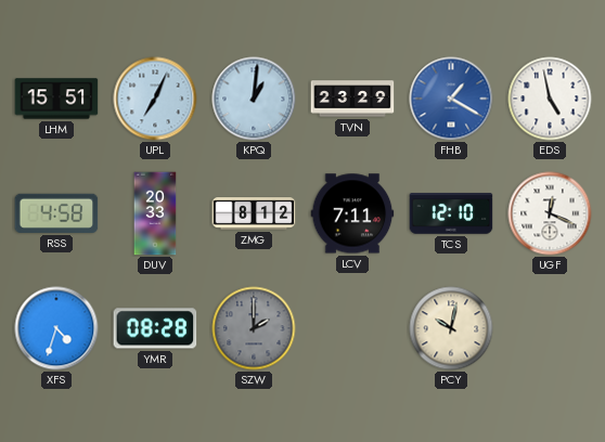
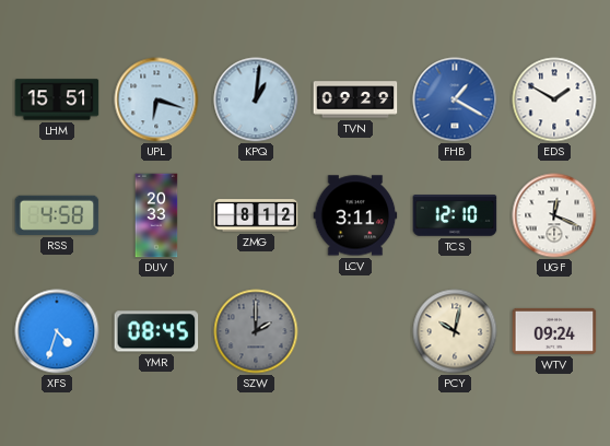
UPL: 7:04 -> 6:18 (156, 99)
TVN: 23:29 -> 09:29 (355, 99)
EDS: 4:58 -> 1:50 (554, 99)
LCV: 7:11 -> 3:11 (355, 215)
YMR: 08:28 -> 08:45 (156, 331)
WTV: none -> 09:24 (554, 331)
